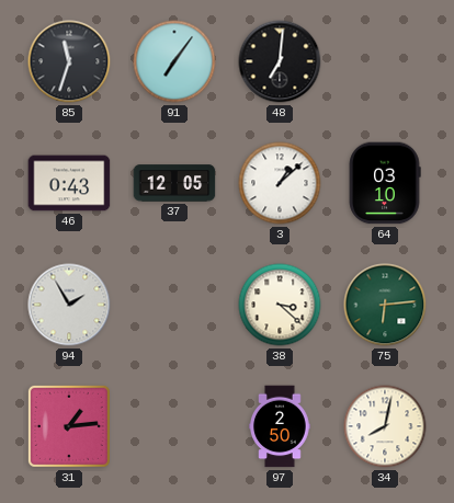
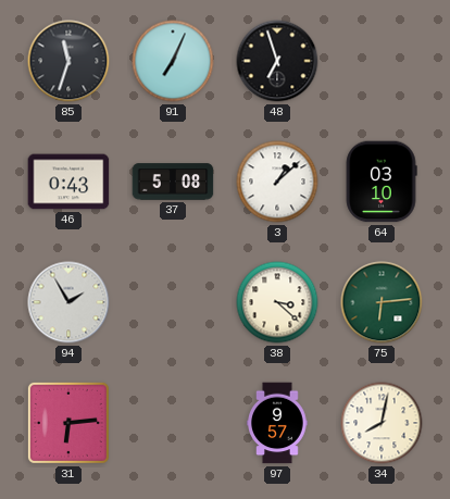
91: 7:06 -> 7:04 (173, 61)
48: 7:01 -> 6:57 (277, 61)
37: 12:05 -> 5:08 (173, 182)
31: 1:14 -> 6:14 (68, 423)
97: 2:50 -> 9:57 (277, 423)
